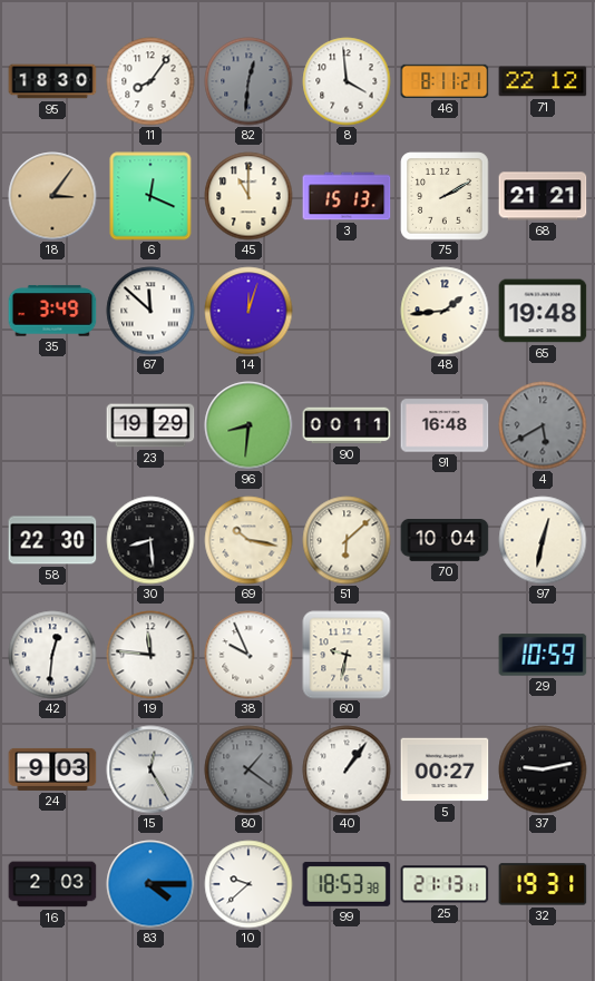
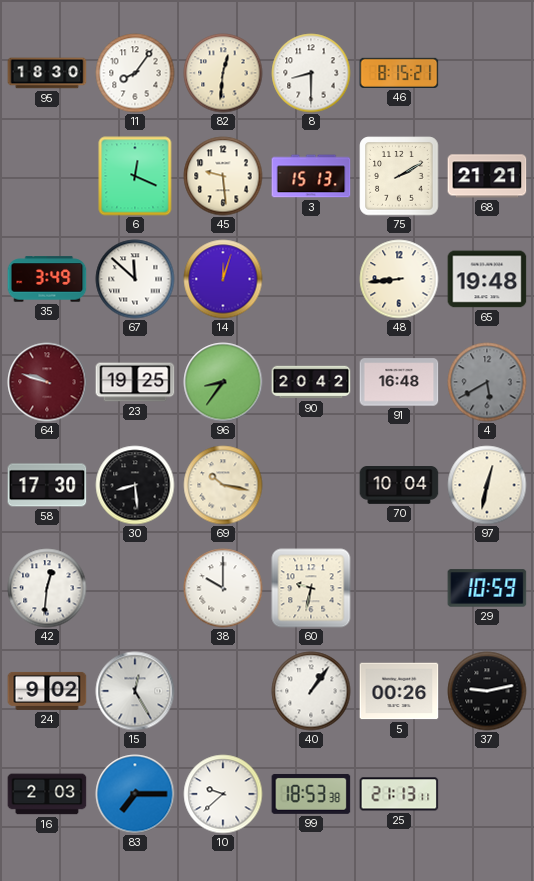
82 dial: grey -> cream (223, 73)
8: 3:59 -> 8:30 (311, 73)
46: 8:11 -> 8:15 (399, 73)
71: 22:12 -> none (543, 81)
18: 3:06 -> none (52, 196)
45: 11:00 -> 9:29 (223, 176)
48: 1:44 -> 8:44 (399, 279)
64: none -> 9:48 (47, 382)
23: 19:29 -> 19:25 (135, 382)
96: 8:31 -> 8:36 (223, 382)
90: 00:11 -> 20:42 (311, 382)
58: 22:30 -> 17:30 (47, 485)
51: 6:08 -> none (347, 540)
19: 11:46 -> none (150, 655)
38: 9:56 -> 10:00 (223, 588)
24: 9:03 -> 9:02 (47, 691)
80: 1:21 -> none (248, 769)
5: 00:27 -> 00:26 (399, 691)
83: 4:15 -> 7:15 (135, 794)
32: 19:31 -> none (543, 884)
